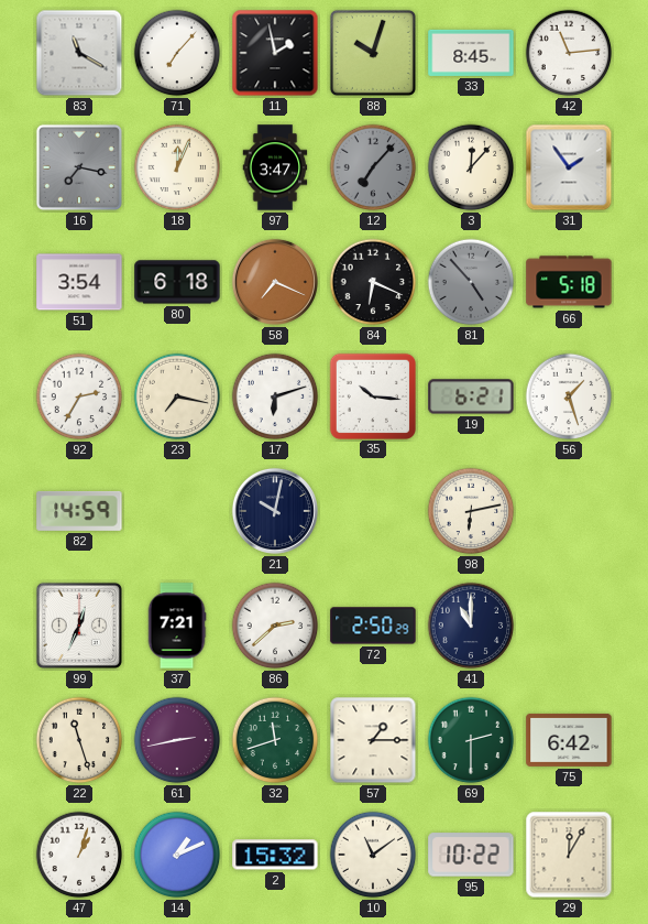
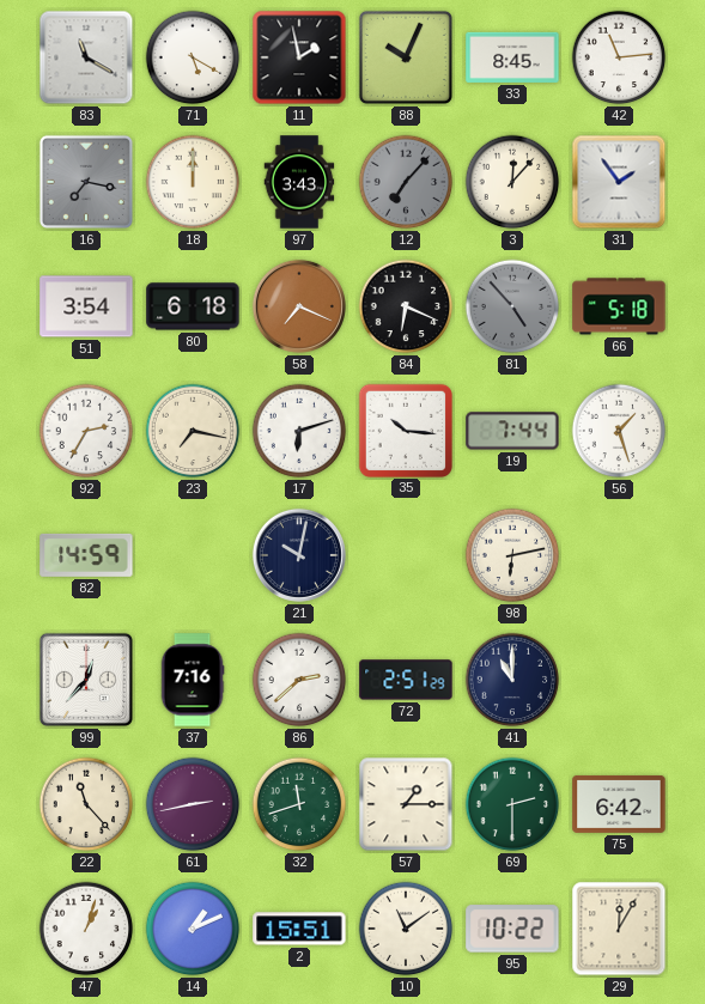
71: 7:07 -> 5:20 (193, 57)
88: 10:03 -> 10:04 (406, 57)
18: 12:04 -> 12:00 (193, 182)
97: 3:47 -> 3:43 (299, 182)
19: 6:21 -> 7:44 (512, 431)
99: 12:34 -> 12:37 (86, 680)
37: 7:21 -> 7:16 (193, 680)
72: 2:50 -> 2:51 (406, 680)
22: 11:27 -> 11:23 (86, 804)
2: 15:32 -> 15:51 (299, 929)
